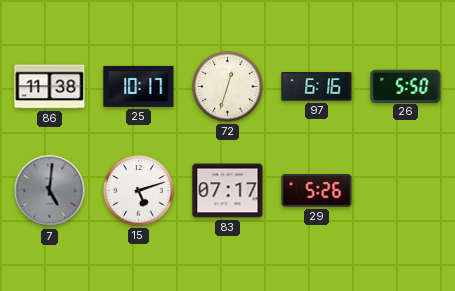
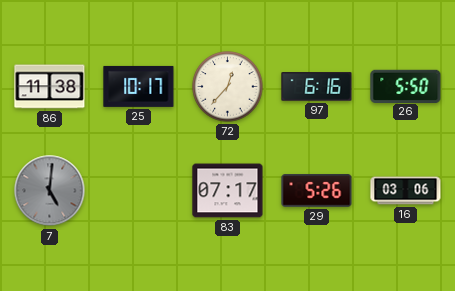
72: 12:33 -> 12:37 (228, 87)
15: 5:12 -> none (139, 191)
16: none -> 03:06 (406, 191)
